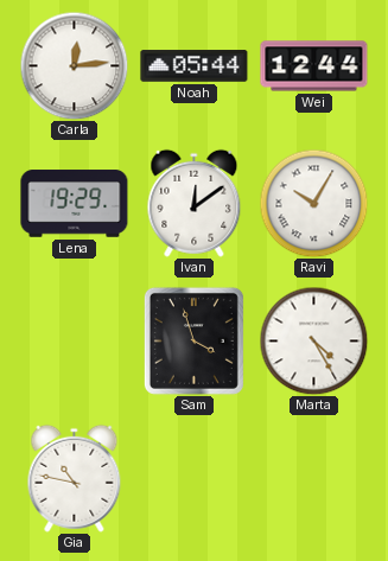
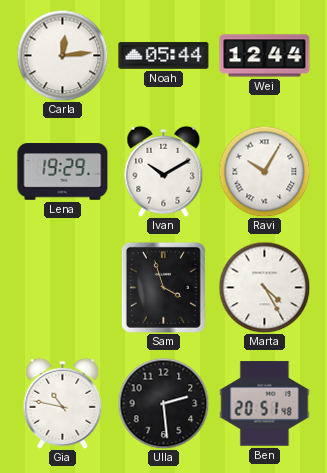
Ivan: 12:09 -> 10:10 (164, 171)
Ulla: none -> 2:29 (163, 403)
Ben: none -> 20:51 (265, 404)
